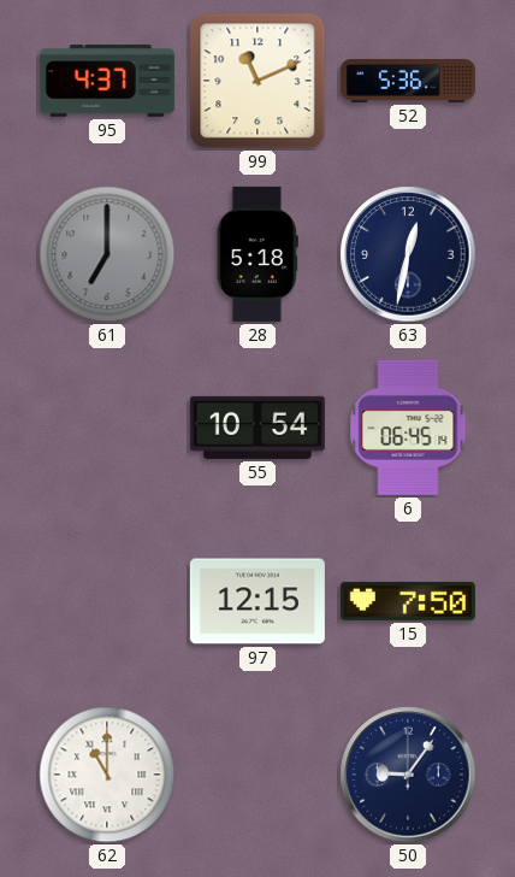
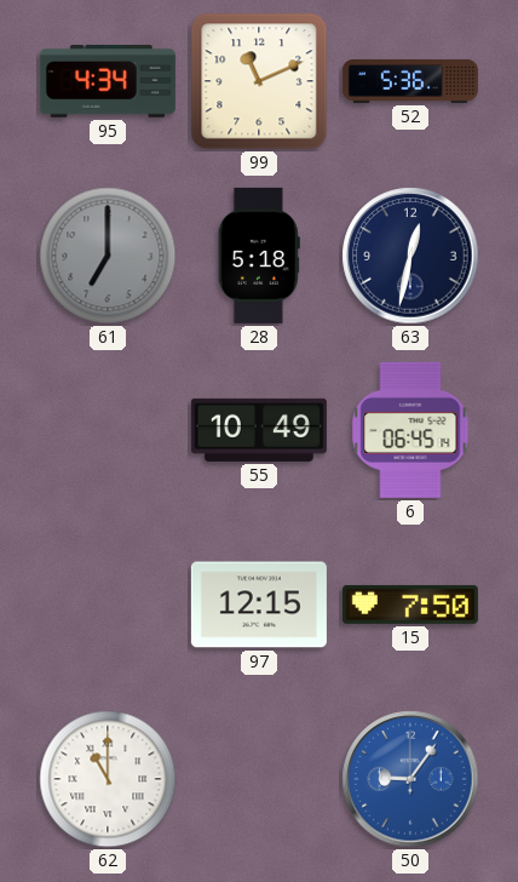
95: 4:37 -> 4:34 (108, 82)
55: 10:54 -> 10:49 (259, 430)
50 dial: navy -> blue (410, 779)
